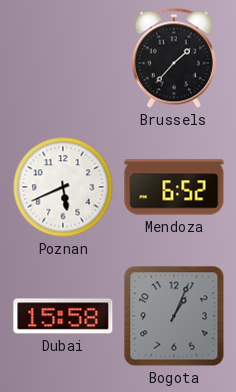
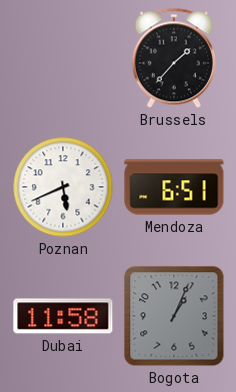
Mendoza: 6:52 -> 6:51 (174, 187)
Dubai: 15:58 -> 11:58 (63, 316)
